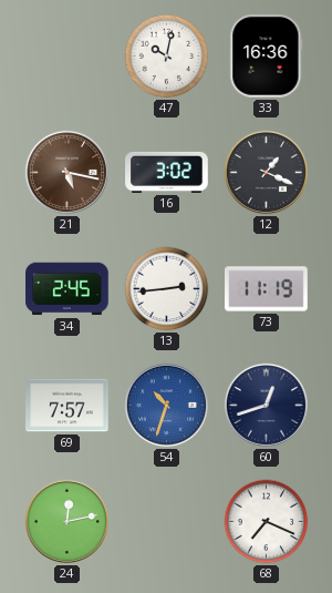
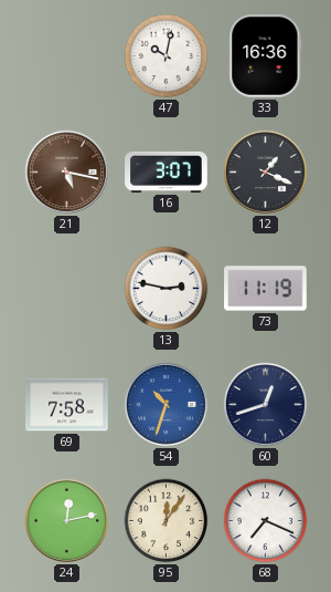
16: 3:02 -> 3:07 (167, 172)
34: 2:45 -> none (68, 289)
13: 2:44 -> 2:47 (167, 289)
69: 7:57 -> 7:58 (67, 405)
95: none -> 12:06 (167, 521)
